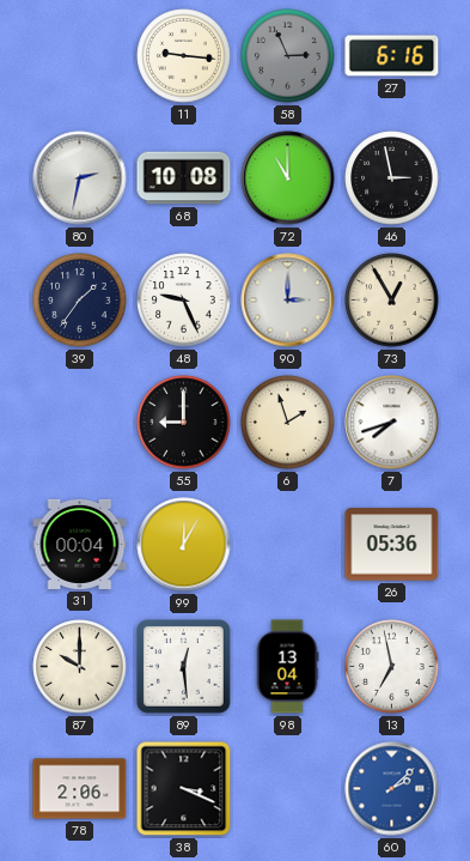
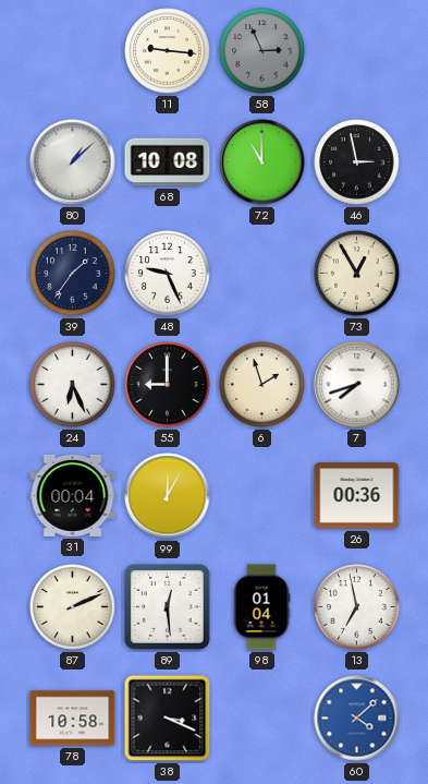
27: 6:16 -> none (392, 56)
80: 2:32 -> 1:08 (73, 162)
90: 3:00 -> none (288, 301)
24: none -> 6:26 (73, 385)
26: 05:36 -> 00:36 (357, 496)
87: 10:00 -> 2:11 (73, 607)
98: 13:04 -> 01:04 (261, 607)
78: 2:06 -> 10:58 (73, 719)
60: 2:08 -> 4:08 (357, 719)
